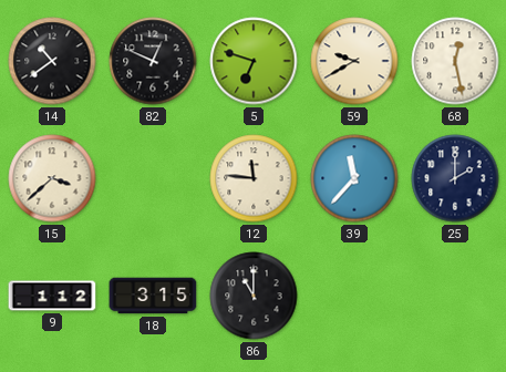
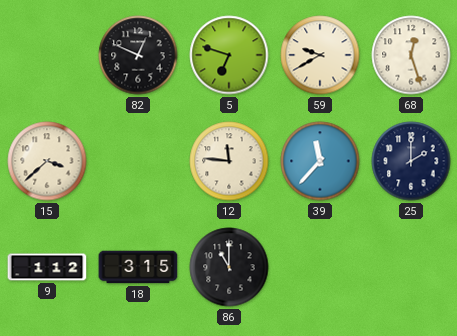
14: 10:39 -> none (52, 61)
68: 12:28 -> 12:27 (411, 55)
